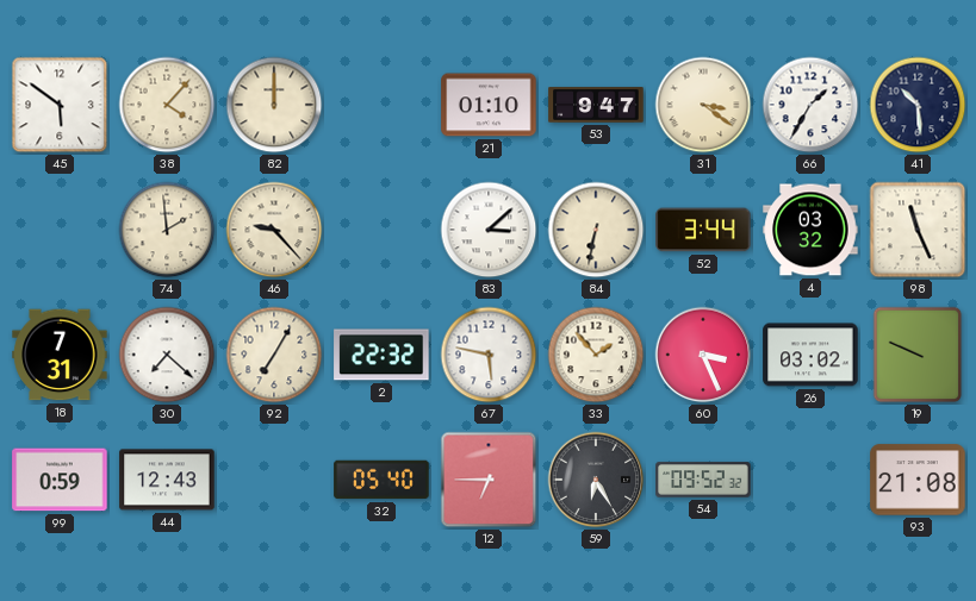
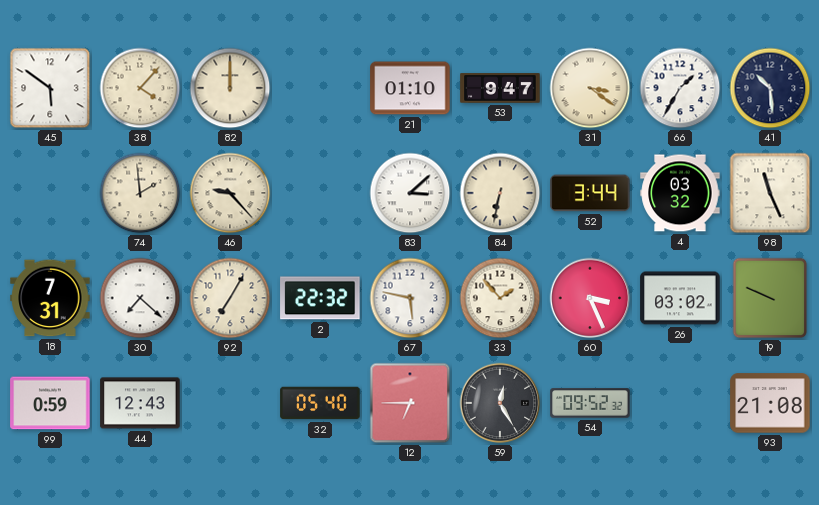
59: 6:25 -> 12:25 (500, 403)
